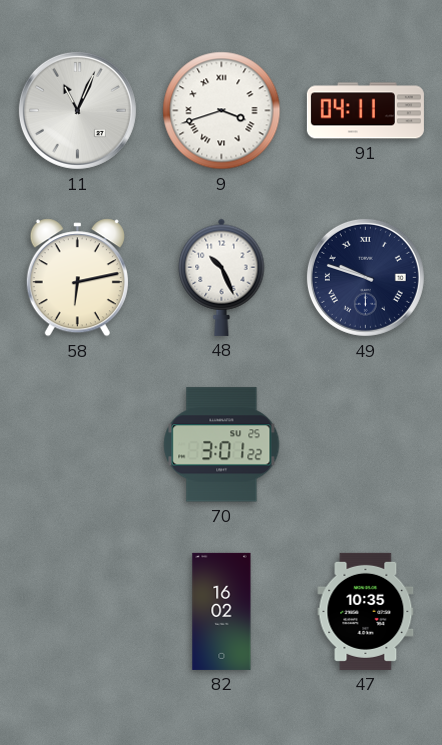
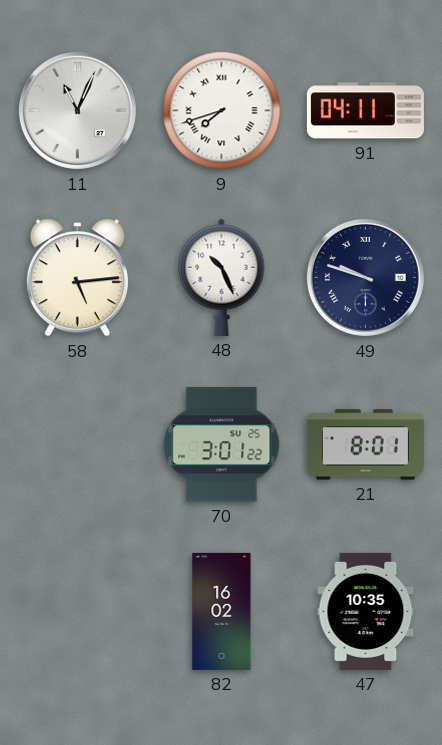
9: 3:42 -> 7:42 (222, 111)
58: 6:13 -> 5:14 (77, 278)
21: none -> 8:01 (365, 445)
